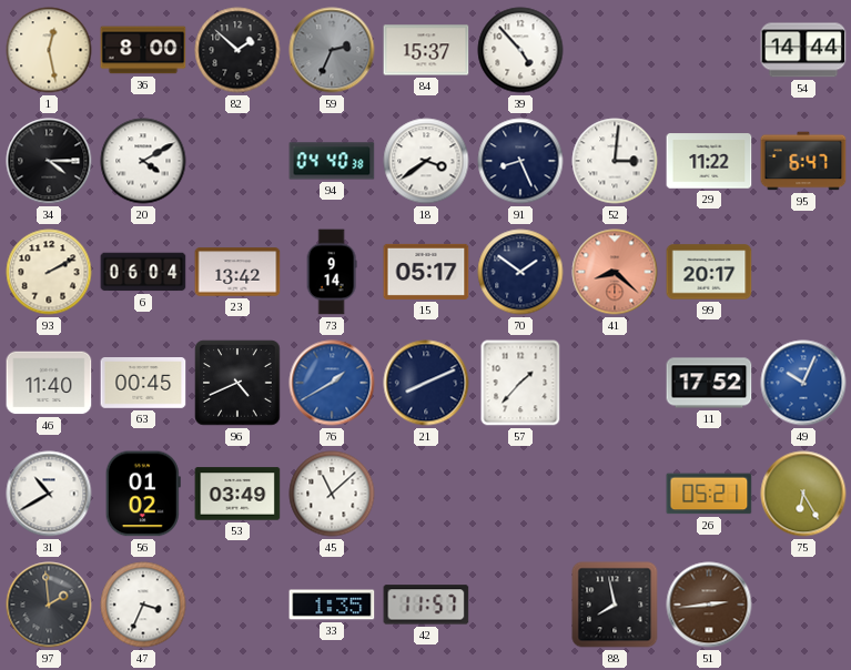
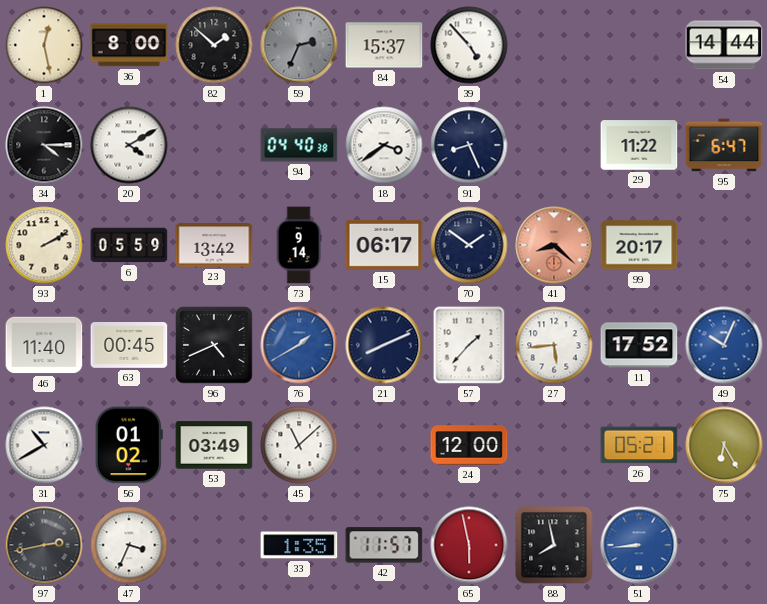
52: 3:01 -> none (615, 161)
6: 06:04 -> 05:59 (129, 245)
15: 05:17 -> 06:17 (384, 245)
27: none -> 5:44 (554, 345)
24: none -> 12:00 (469, 445)
97: 1:59 -> 2:43 (44, 545)
65: none -> 5:58 (469, 545)
51: 2:44 -> 8:44 (639, 545)
51 dial: brown -> blue (639, 545)
